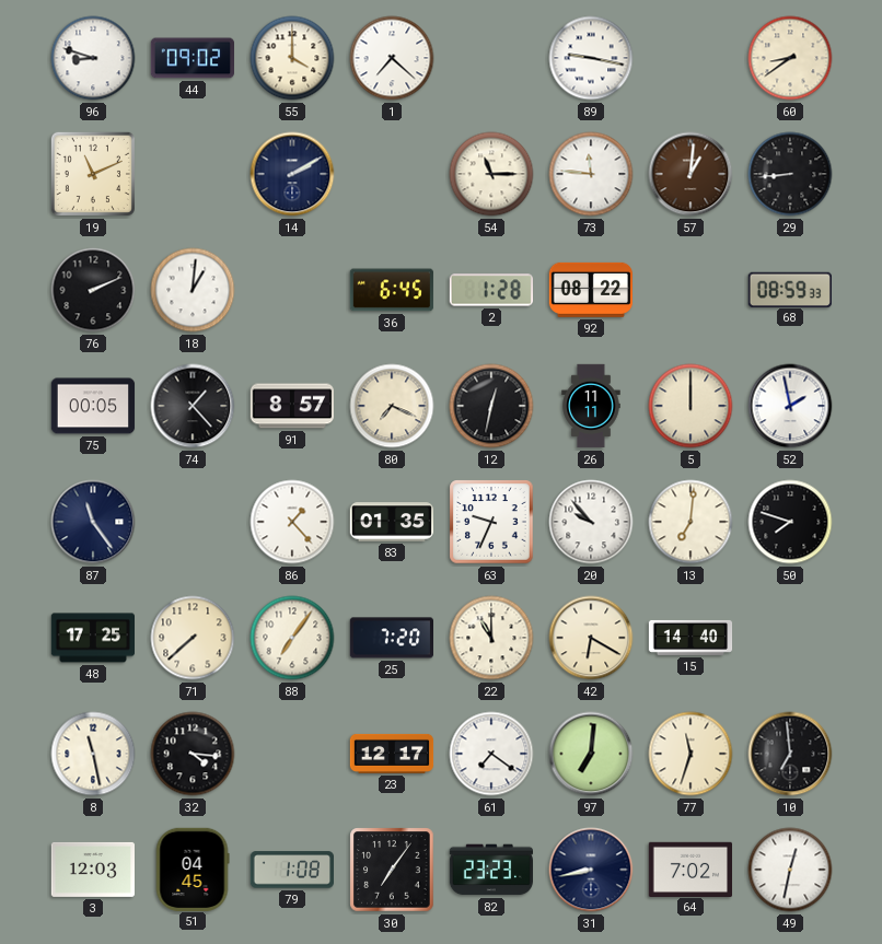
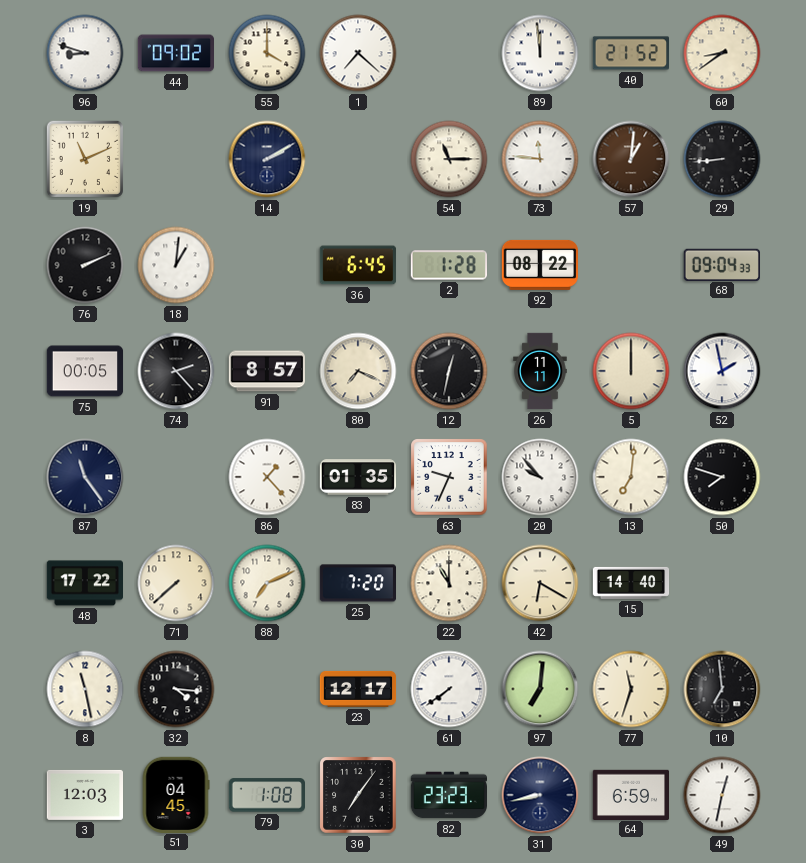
89: 9:17 -> 11:59 (540, 53)
40: none -> 21:52 (630, 53)
68: 08:59 -> 09:04 (721, 264)
74: 1:23 -> 2:23 (176, 371)
48: 17:25 -> 17:22 (84, 583)
88: 7:06 -> 7:11 (267, 583)
61: 7:21 -> 7:39 (449, 689)
64: 7:02 -> 6:59 (631, 794)
